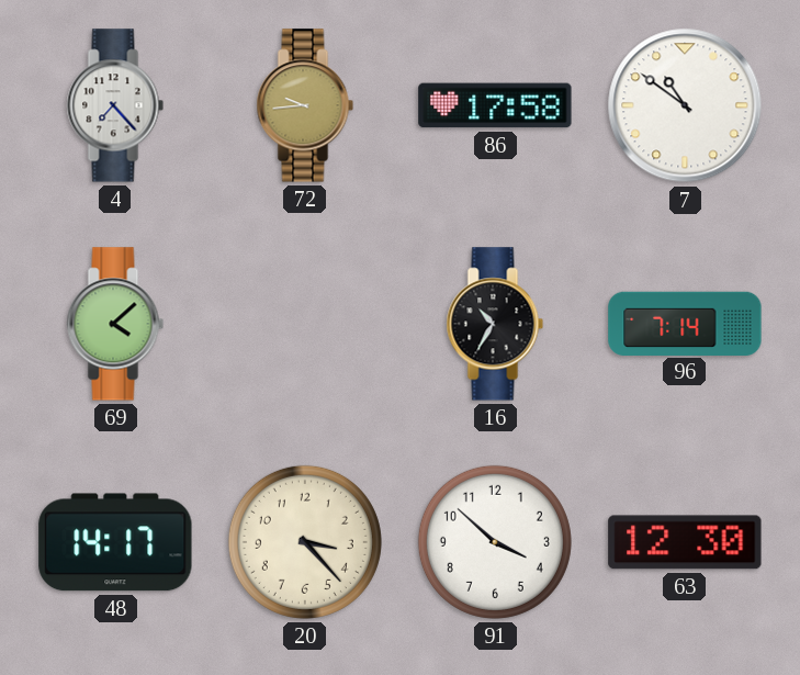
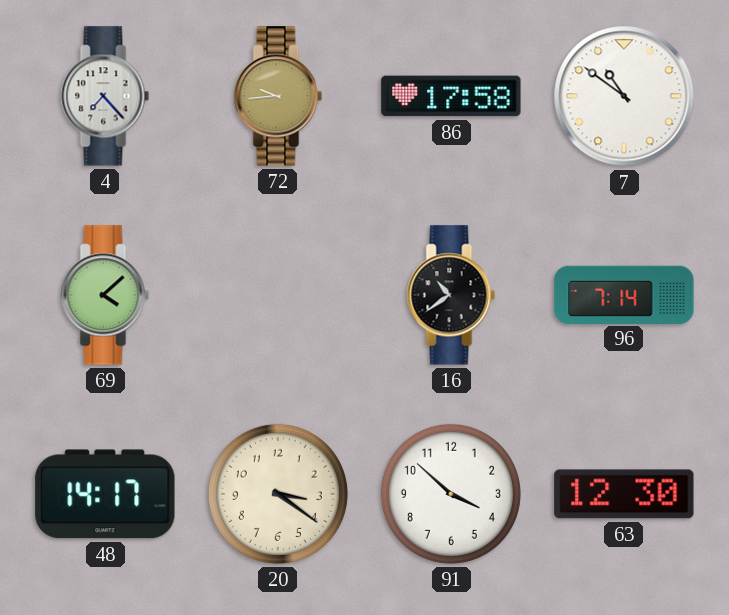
16: 10:35 -> 10:39 (451, 295)
20: 3:23 -> 3:21 (278, 494)
